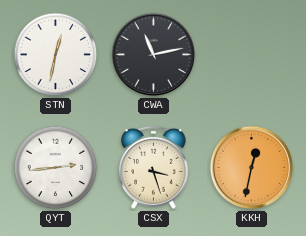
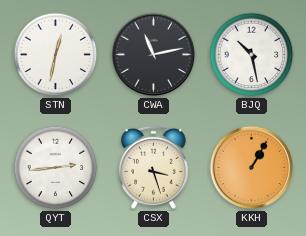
BJQ: none -> 10:28 (252, 55)
KKH: 12:32 -> 1:05 (252, 168)
